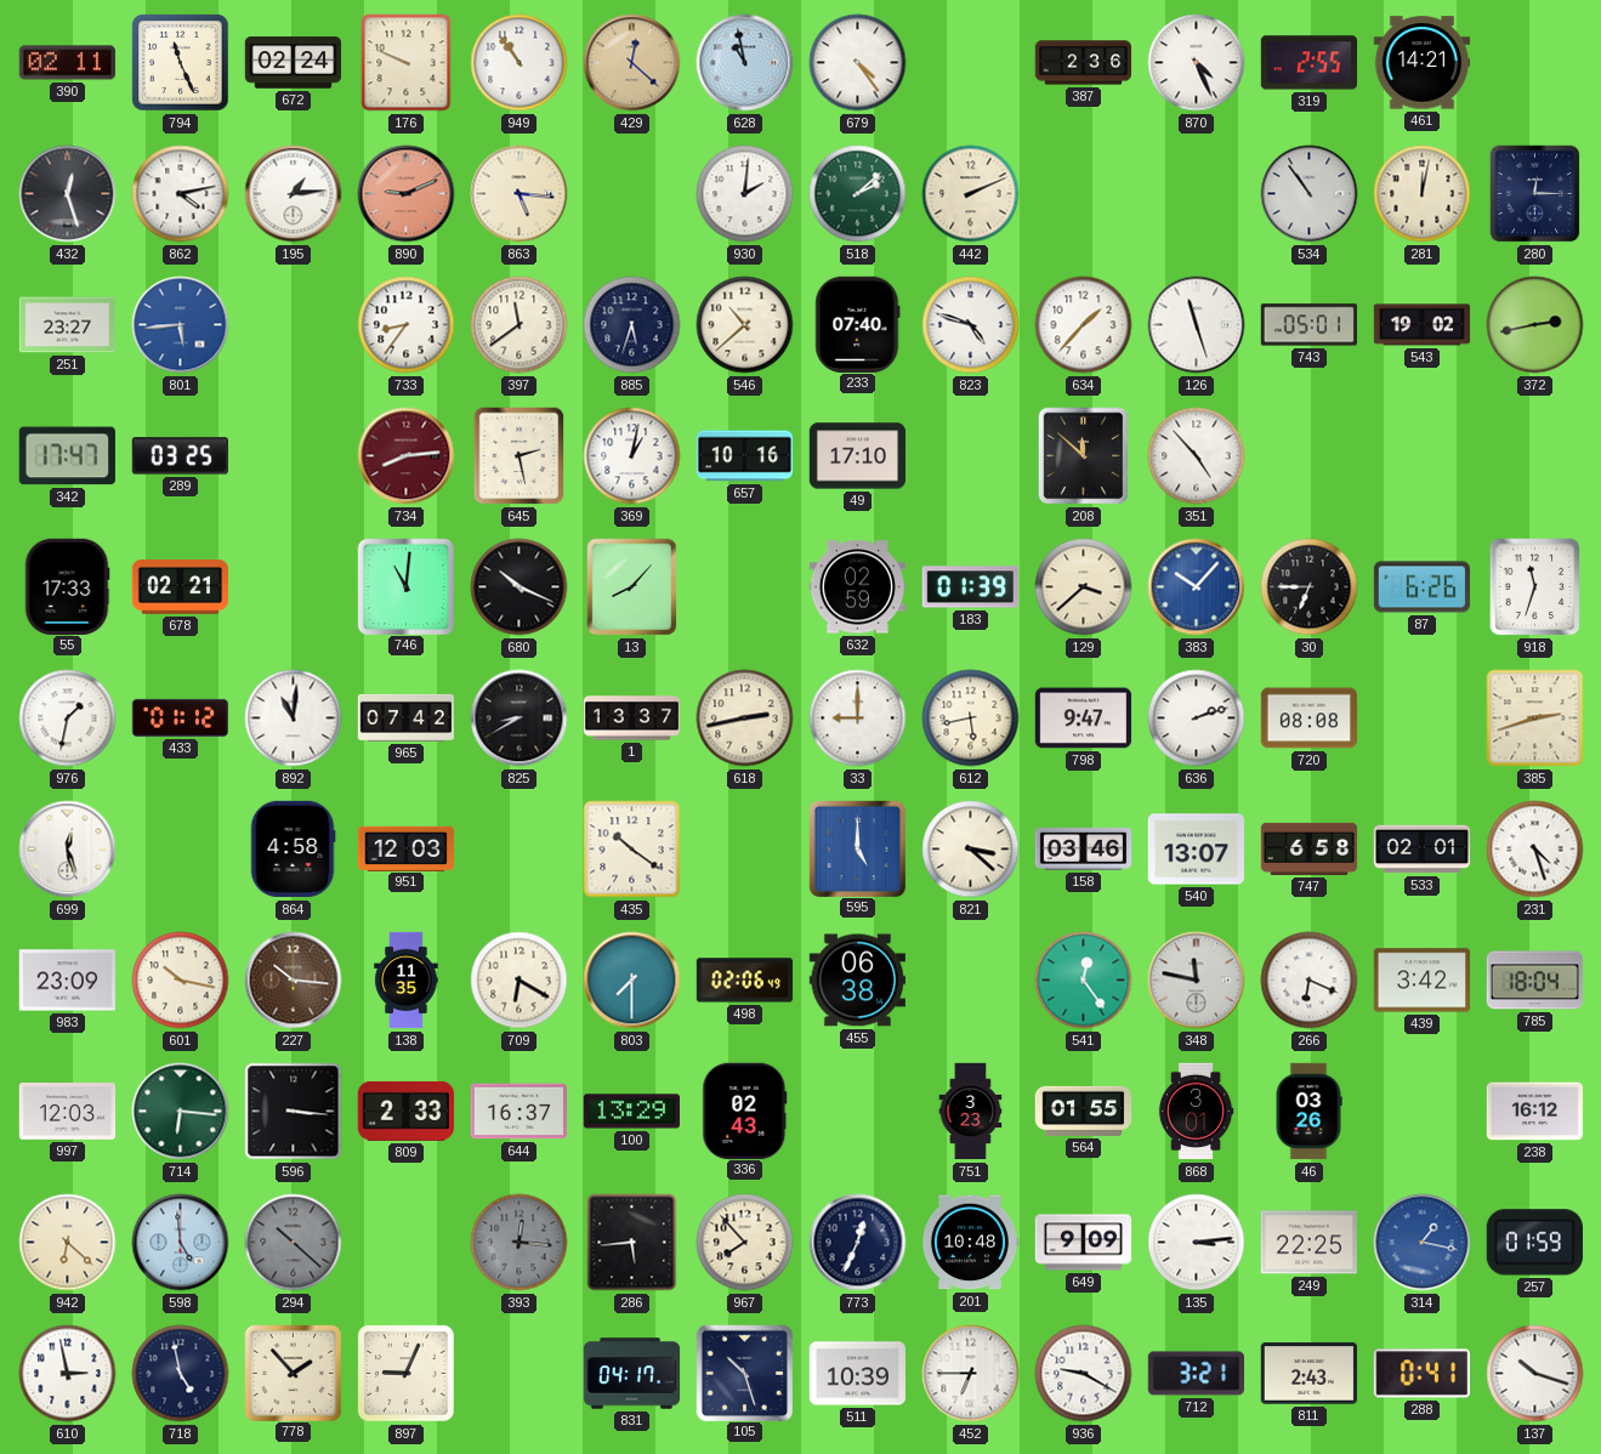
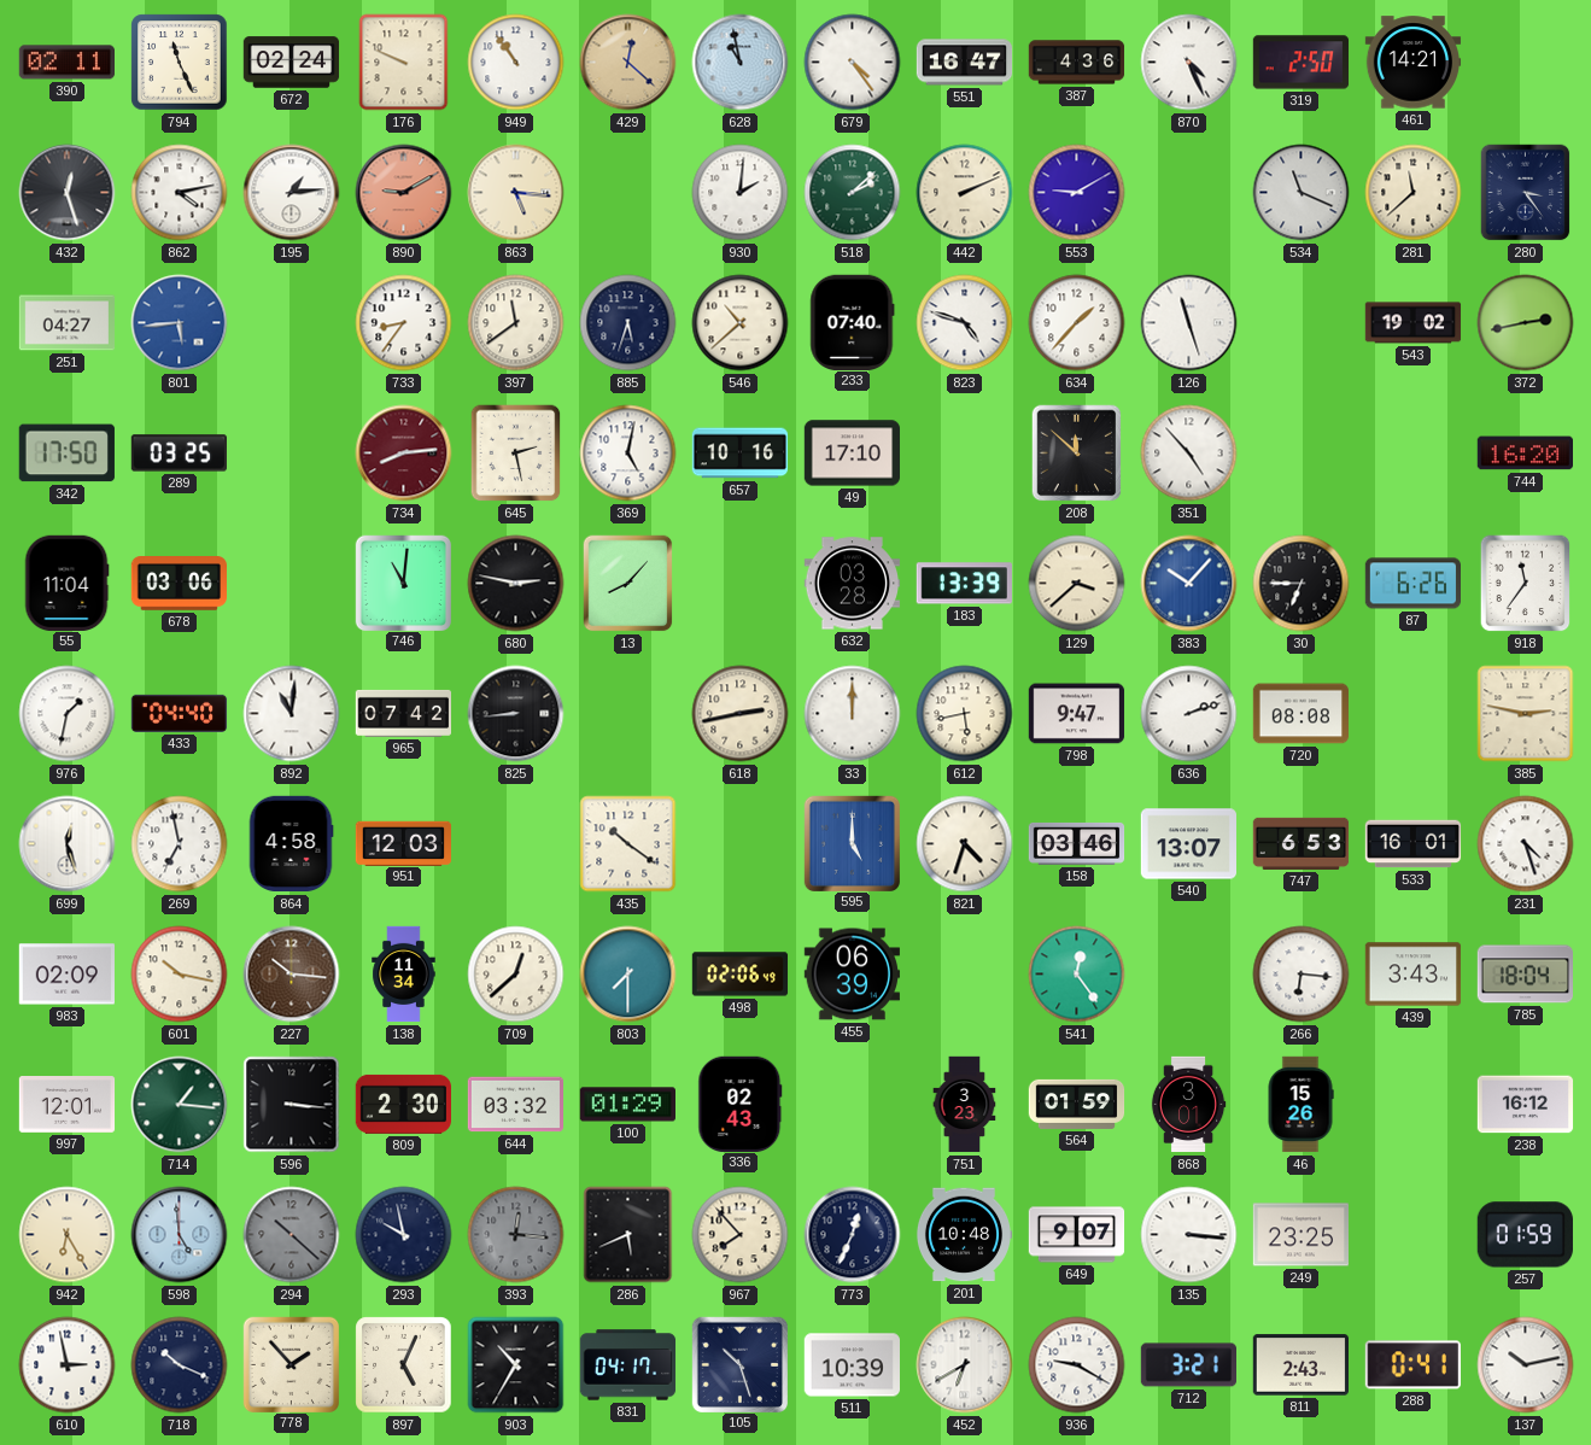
551: none -> 16:47 (965, 63)
387: 2:36 -> 4:36 (1077, 63)
319: 2:55 -> 2:50 (1302, 63)
890: 9:11 -> 9:10 (404, 193)
553: none -> 9:10 (1077, 193)
534: 10:54 -> 11:19 (1302, 193)
281: 12:02 -> 11:38 (1414, 193)
280: 12:15 -> 3:24 (1526, 193)
251: 23:27 -> 04:27 (68, 323)
743: 05:01 -> none (1308, 325)
342: 17:47 -> 17:50 (66, 454)
369: 1:02 -> 5:02 (628, 454)
744: none -> 16:20 (1525, 454)
55: 17:33 -> 11:04 (66, 583)
678: 02:21 -> 03:06 (179, 584)
680: 10:19 -> 2:47 (516, 584)
632: 02:59 -> 03:28 (853, 584)
183: 01:39 -> 13:39 (964, 584)
918: 11:33 -> 11:36 (1526, 584)
433: 01:12 -> 04:40 (180, 713)
825: 8:40 -> 8:44 (516, 714)
1: 13:37 -> none (632, 719)
33: 9:00 -> 12:00 (853, 714)
385: 2:42 -> 2:47 (1526, 714)
269: none -> 6:58 (180, 844)
821: 3:22 -> 4:33 (965, 844)
747: 6:58 -> 6:53 (1302, 843)
533: 02:01 -> 16:01 (1414, 844)
983: 23:09 -> 02:09 (66, 975)
138: 11:35 -> 11:34 (404, 975)
709: 6:20 -> 12:38 (516, 975)
455: 06:38 -> 06:39 (852, 975)
348: 11:47 -> none (1197, 981)
266: 6:19 -> 6:16 (1302, 975)
439: 3:42 -> 3:43 (1414, 975)
997: 12:03 -> 12:01 (68, 1105)
714: 6:16 -> 1:16 (180, 1105)
809: 2:33 -> 2:30 (403, 1104)
644: 16:37 -> 03:32 (515, 1105)
100: 13:29 -> 01:29 (627, 1105)
564: 01:55 -> 01:59 (1077, 1104)
46: 03:26 -> 15:26 (1300, 1105)
942: 6:22 -> 6:25 (68, 1235)
293: none -> 9:58 (404, 1235)
286: 5:44 -> 5:41 (628, 1235)
649: 9:09 -> 9:07 (1077, 1235)
135: 3:14 -> 3:16 (1189, 1235)
249: 22:25 -> 23:25 (1302, 1235)
314: 1:17 -> none (1423, 1243)
718: 4:58 -> 10:19 (180, 1365)
897: 9:04 -> 5:04 (404, 1365)
903: none -> 10:35 (516, 1365)
452: 6:45 -> 6:40 (965, 1365)
137: 10:18 -> 10:13 (1526, 1365)
